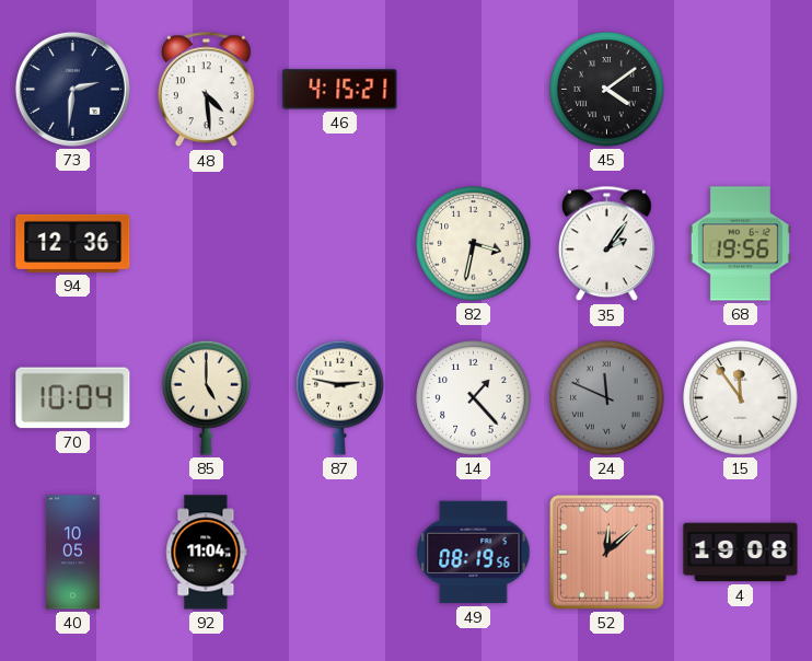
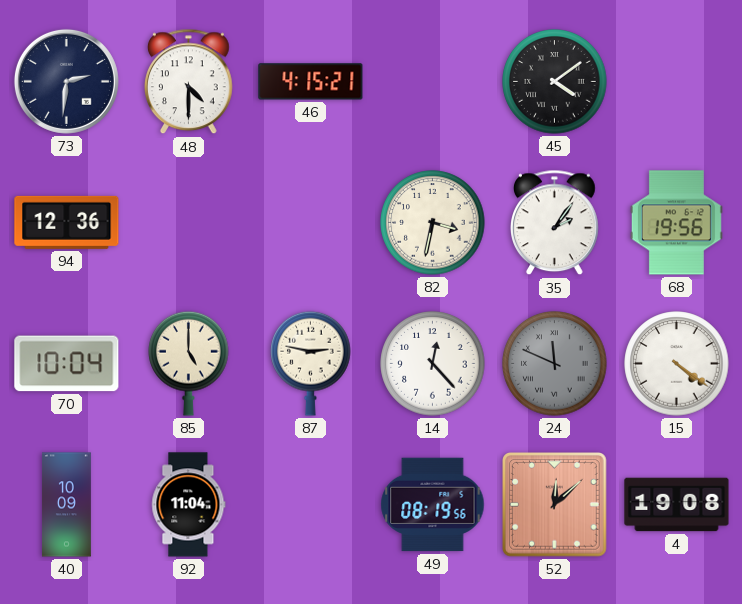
48: 4:29 -> 4:30 (189, 82)
14: 1:23 -> 12:23 (433, 364)
15: 11:54 -> 4:21 (677, 364)
40: 10:05 -> 10:09 (66, 505)
